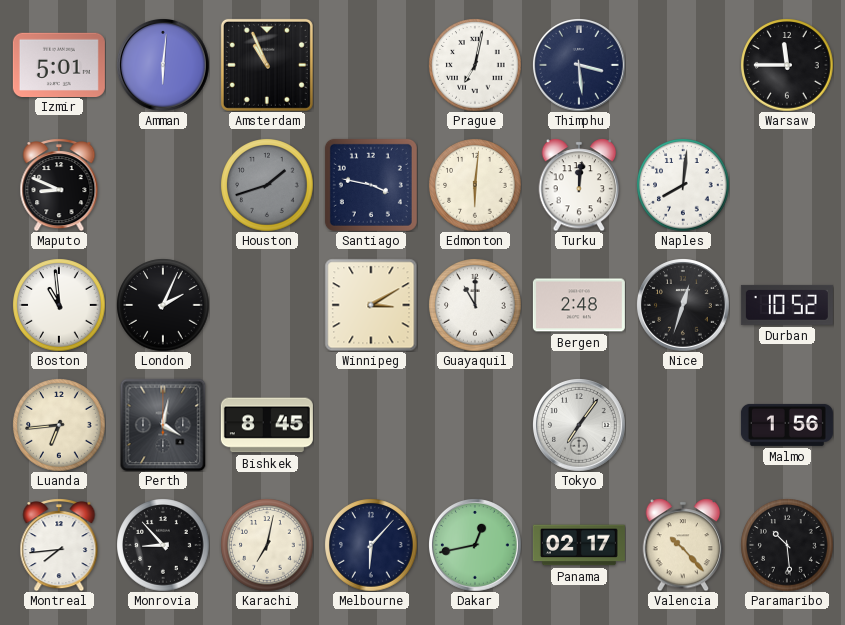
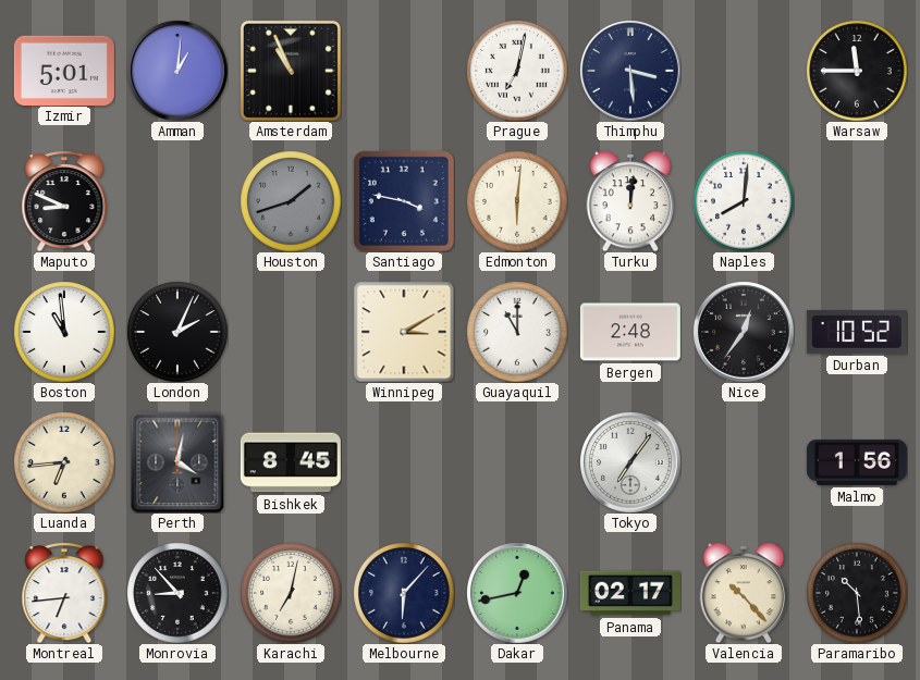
Amman: 6:01 -> 1:01 (177, 71)
Nice: 12:33 -> 12:36 (744, 332)
Montreal: 7:44 -> 6:44 (64, 593)
